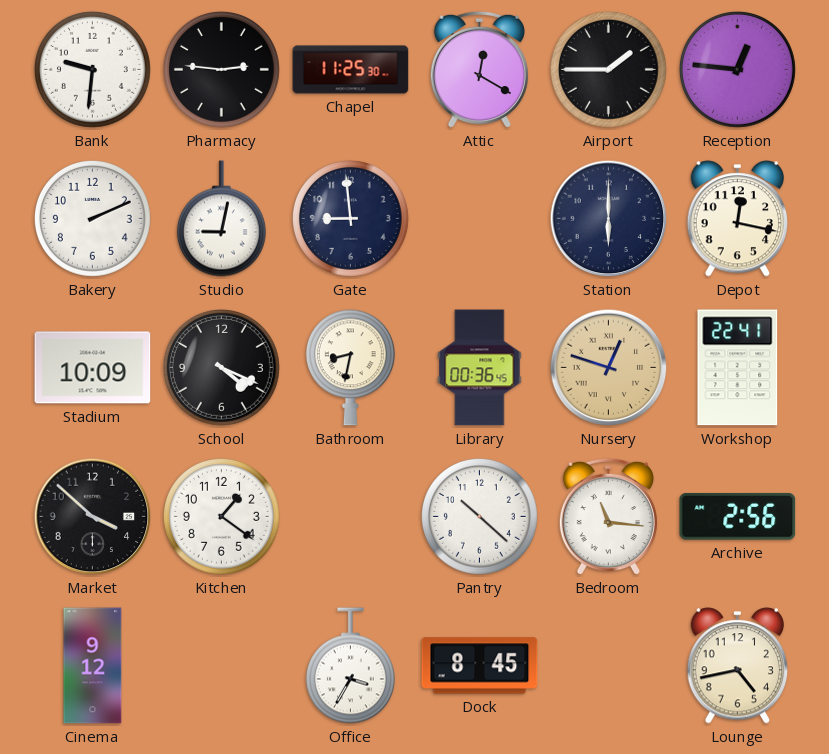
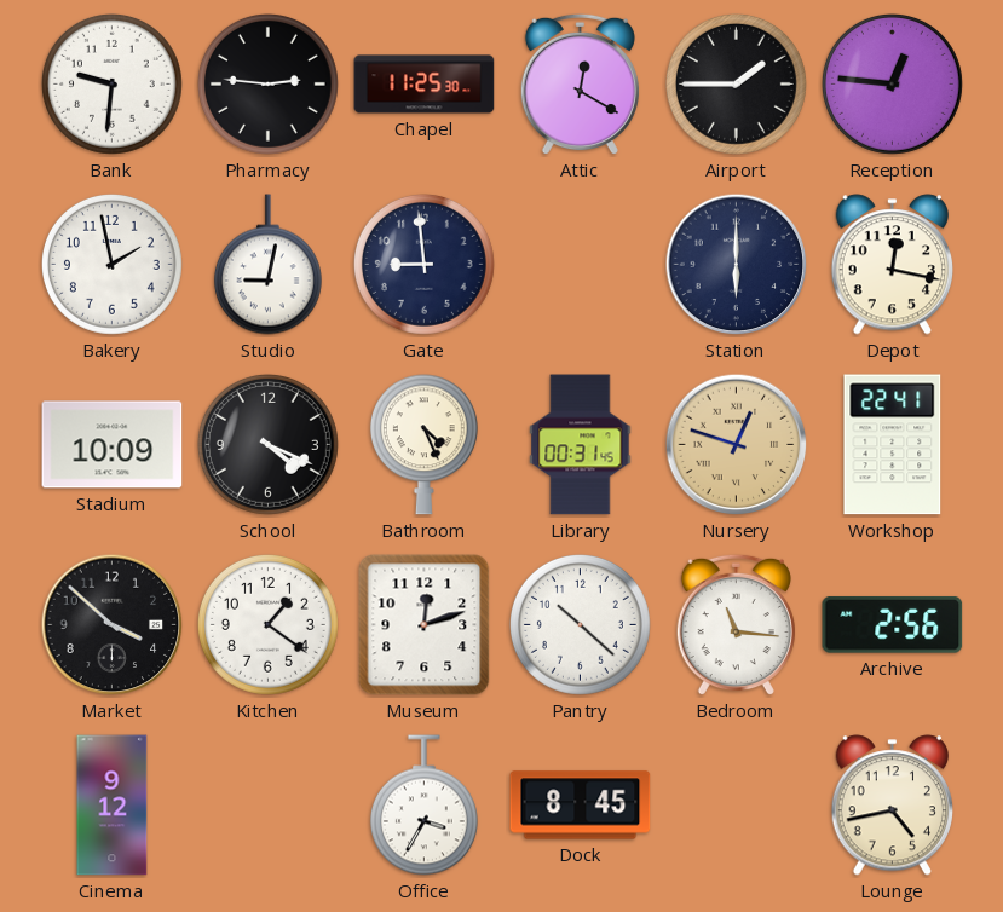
Bakery: 2:11 -> 1:58 (111, 264)
Bathroom: 8:32 -> 4:26 (423, 445)
Library: 00:36 -> 00:31 (581, 445)
Museum: none -> 12:12 (425, 625)
